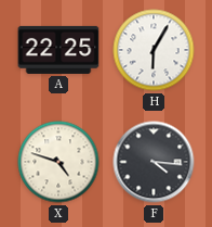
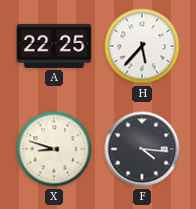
H: 6:05 -> 5:37 (142, 46)
X: 4:48 -> 8:48 (54, 149)
